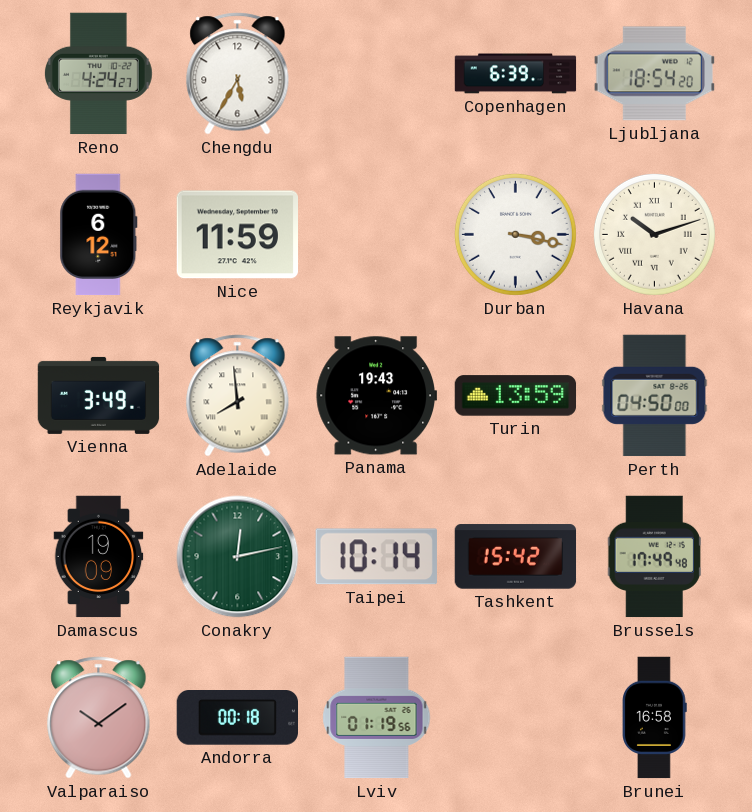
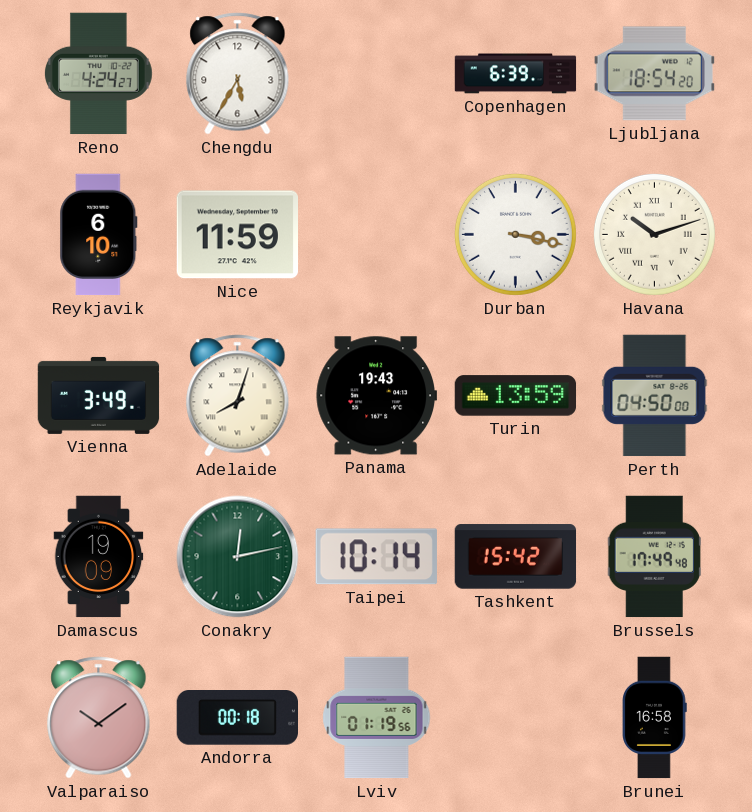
Reykjavik: 6:12 -> 6:10 (99, 235)
Adelaide: 7:59 -> 8:03 (238, 396)
